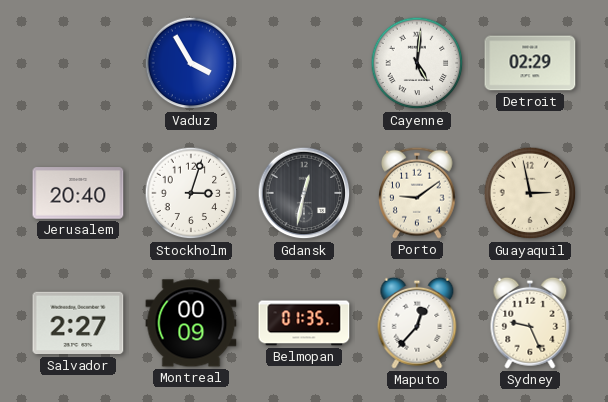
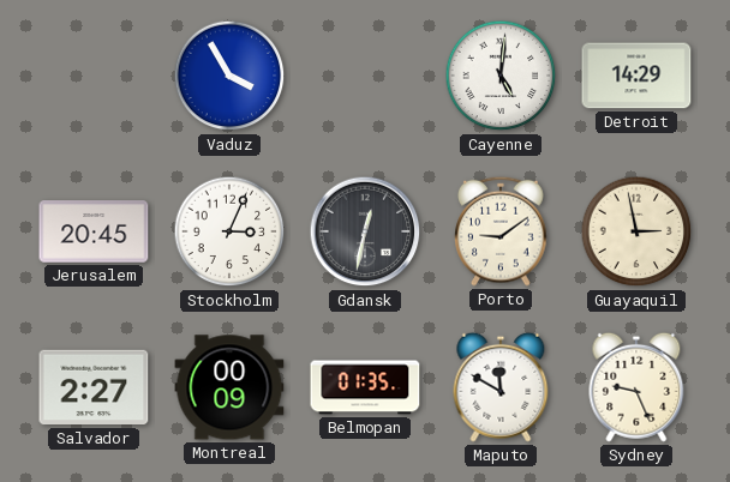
Detroit: 02:29 -> 14:29 (636, 76)
Jerusalem: 20:40 -> 20:45 (94, 231)
Stockholm: 3:03 -> 3:04 (229, 231)
Maputo: 12:37 -> 11:50 (501, 387)
